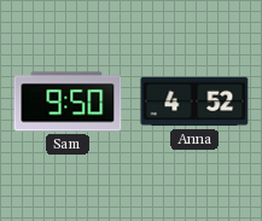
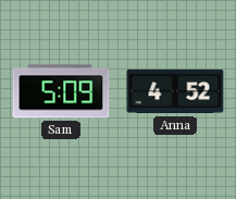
Sam: 9:50 -> 5:09 (61, 91)
